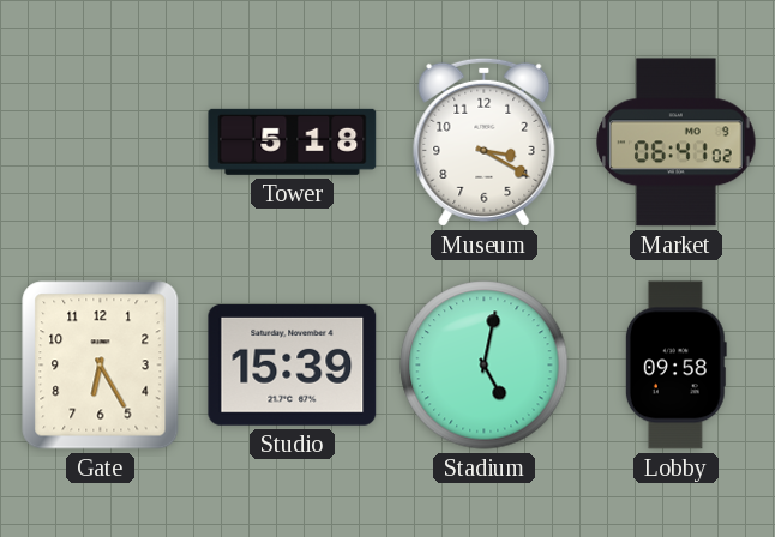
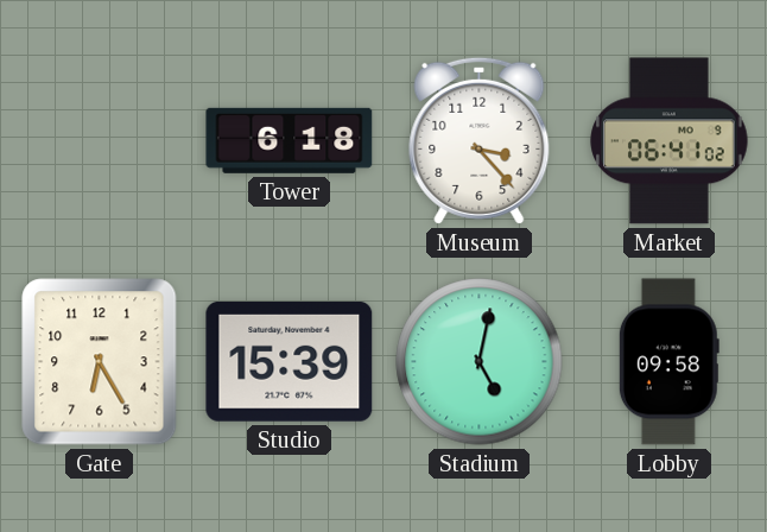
Tower: 5:18 -> 6:18 (290, 140)
Museum: 3:20 -> 3:23 (480, 140)
